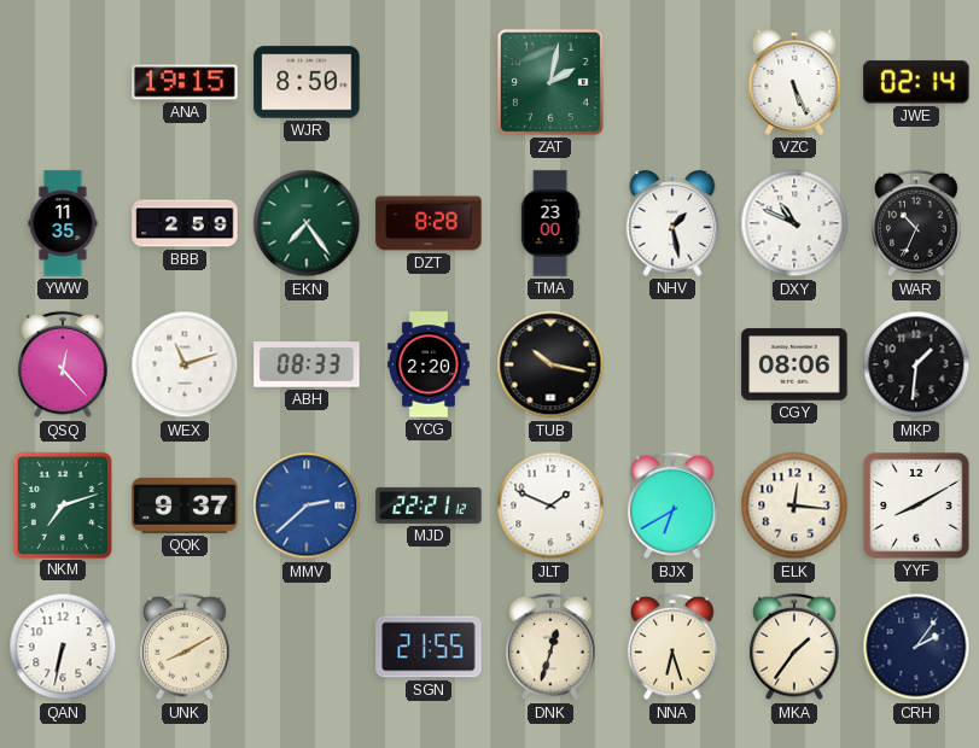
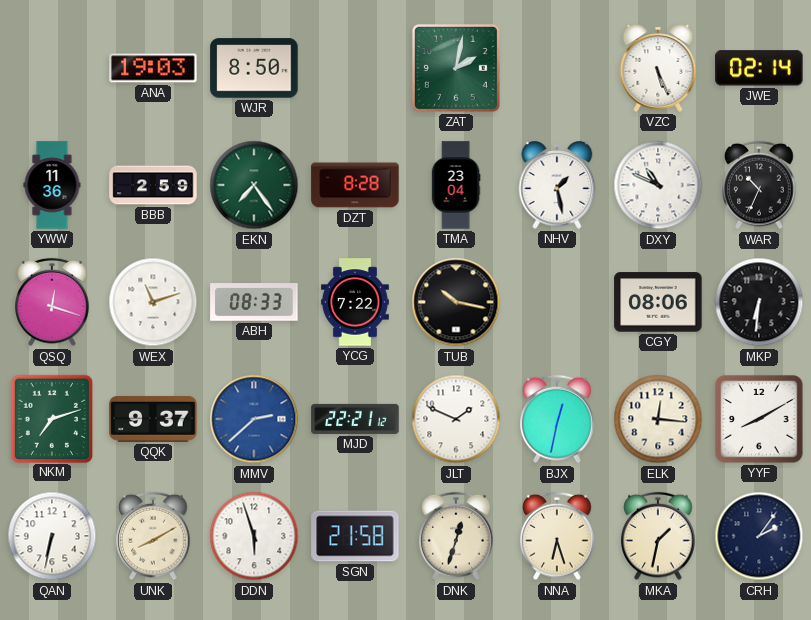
ANA: 19:15 -> 19:03 (153, 68)
YWW: 11:35 -> 11:36 (52, 185)
TMA: 23:00 -> 23:04 (456, 185)
QSQ: 12:23 -> 12:18 (52, 302)
YCG: 2:20 -> 7:22 (355, 302)
MKP: 1:31 -> 6:31 (759, 302)
BJX: 6:40 -> 12:32 (557, 419)
DDN: none -> 5:57 (254, 536)
SGN: 21:55 -> 21:58 (355, 536)
MKA: 1:36 -> 1:32 (658, 536)
